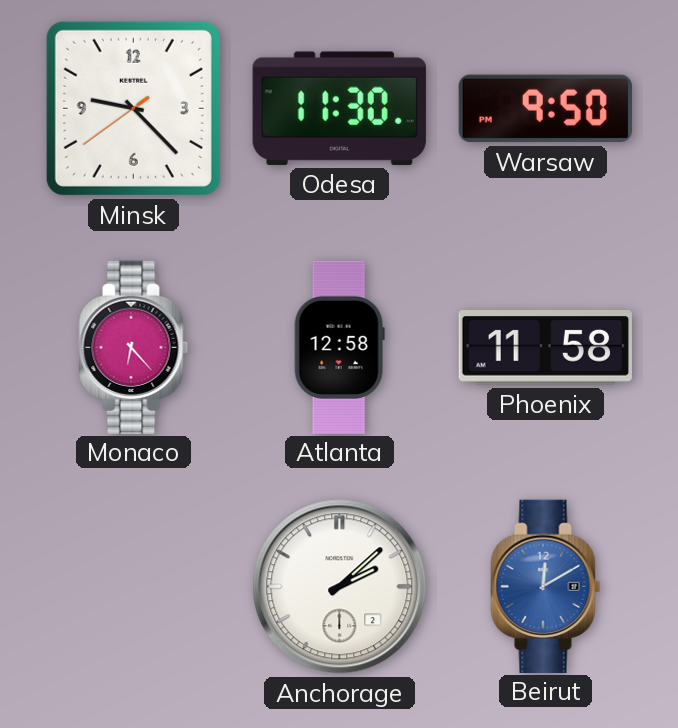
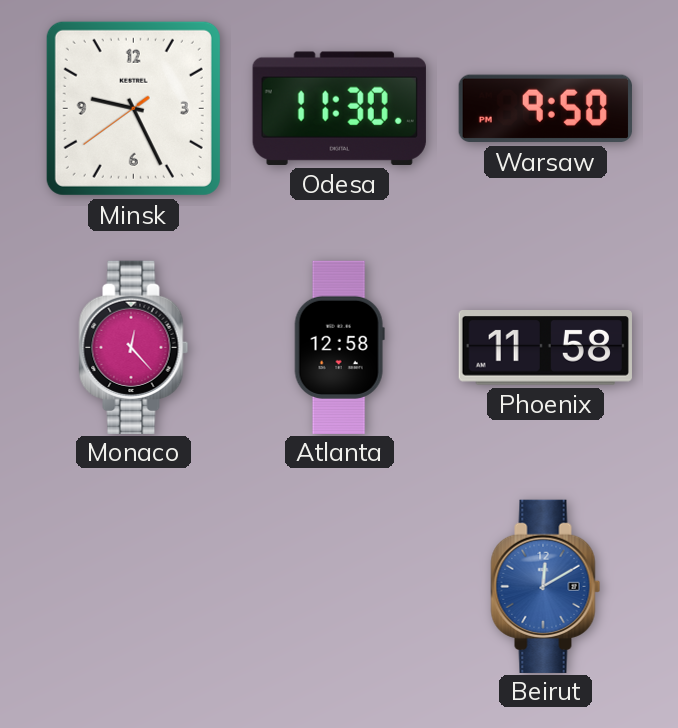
Minsk: 9:22 -> 9:25 (133, 108)
Monaco: 6:23 -> 12:23 (134, 347)
Anchorage: 2:08 -> none (340, 587)
